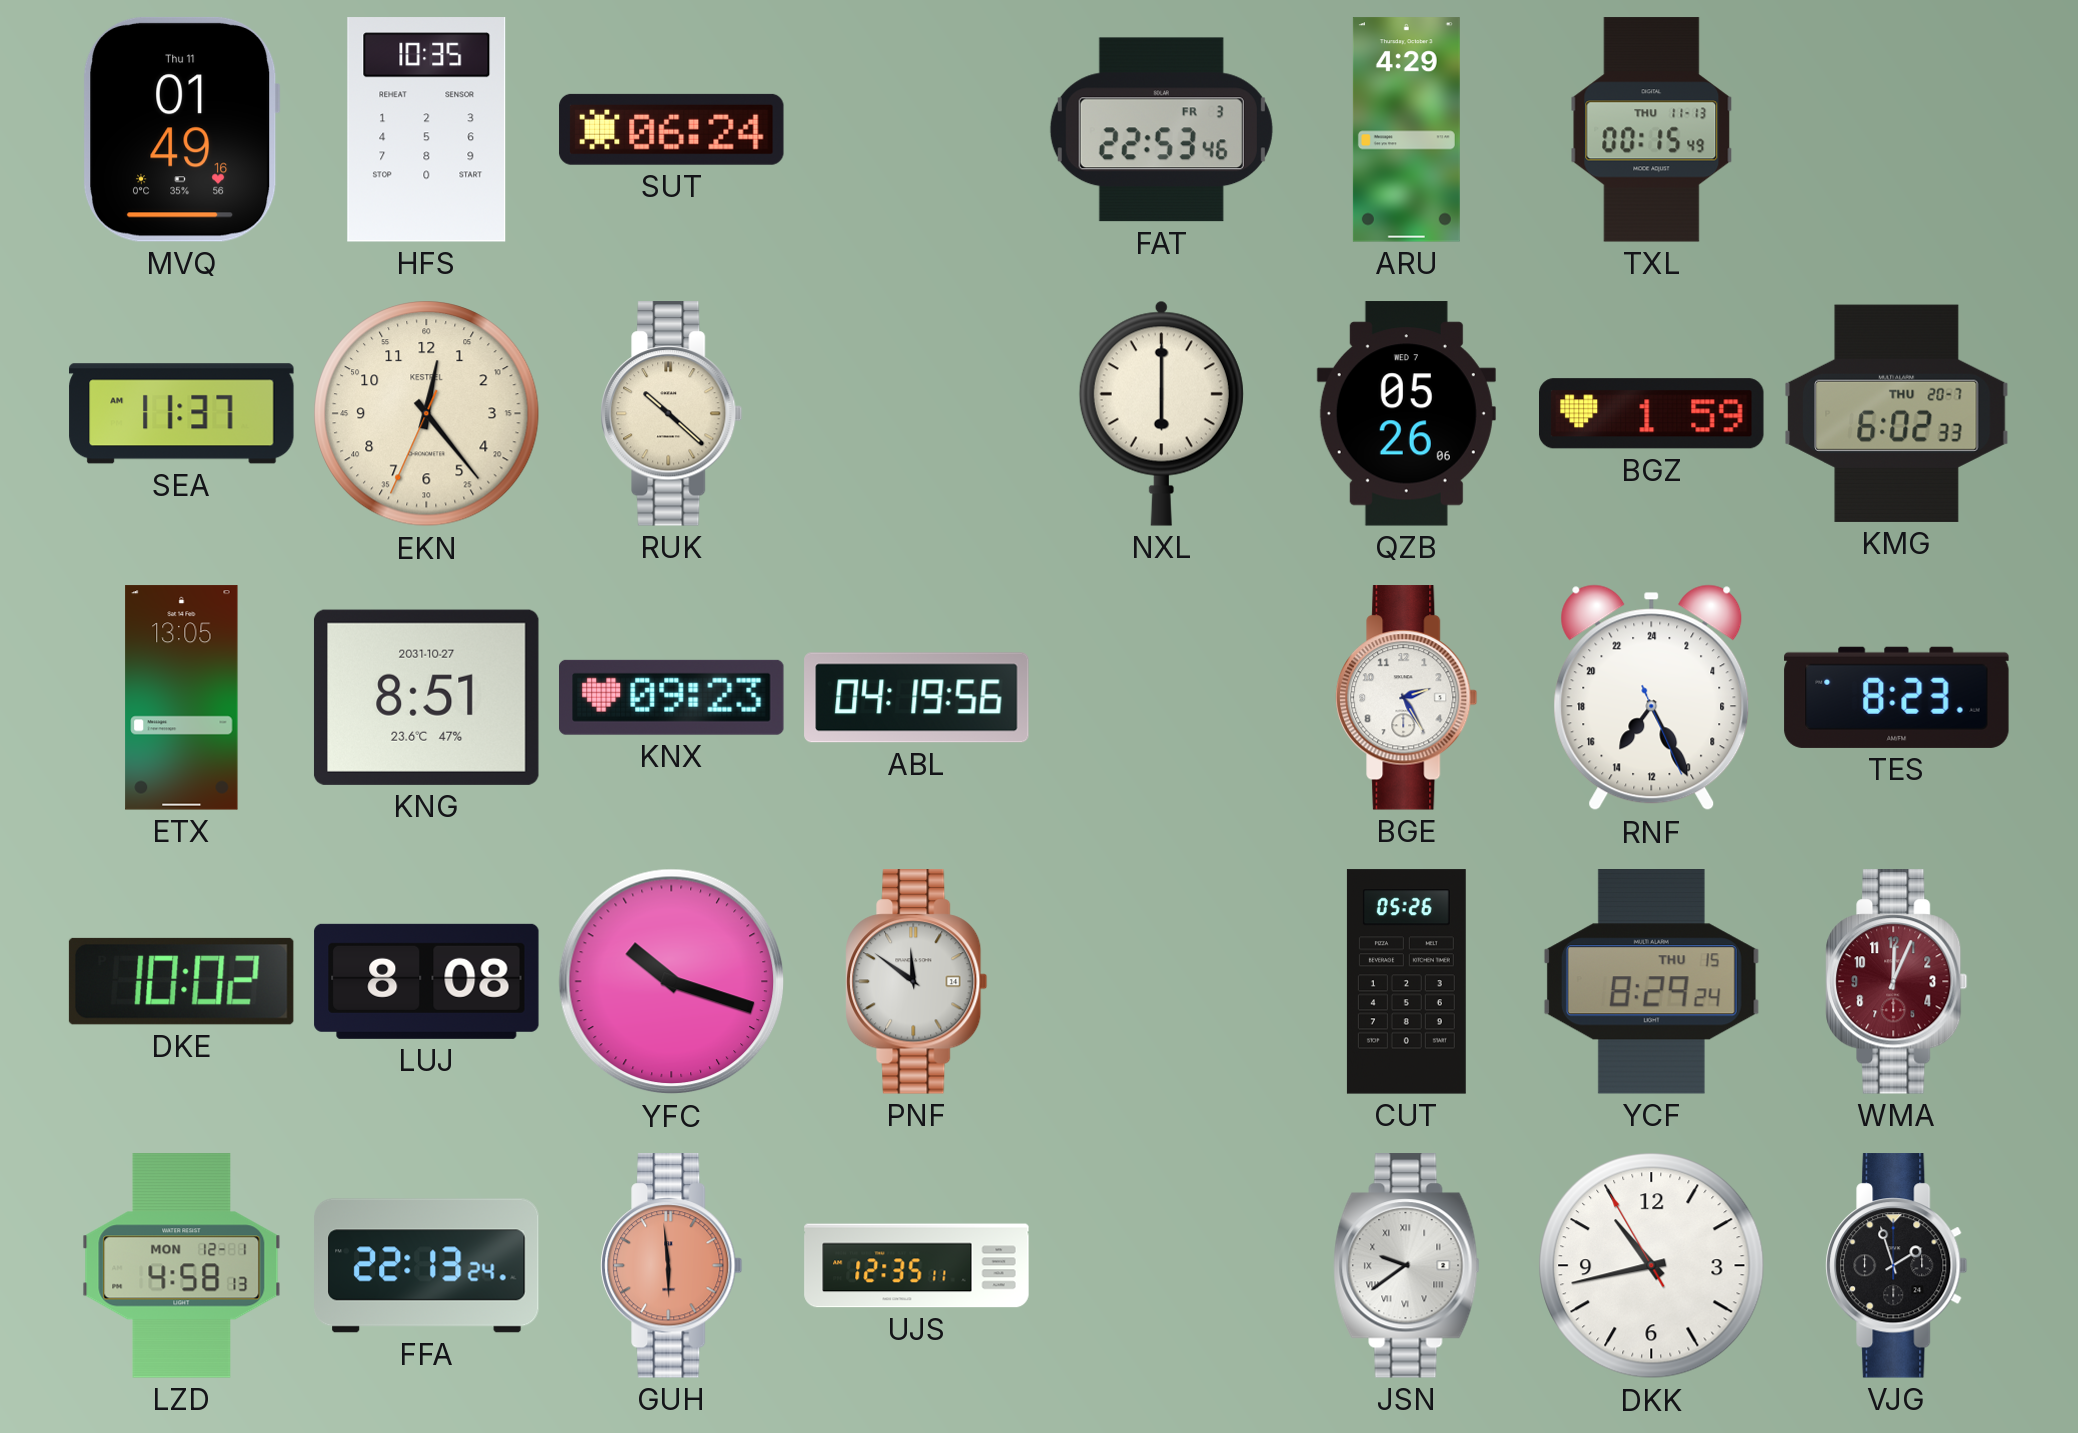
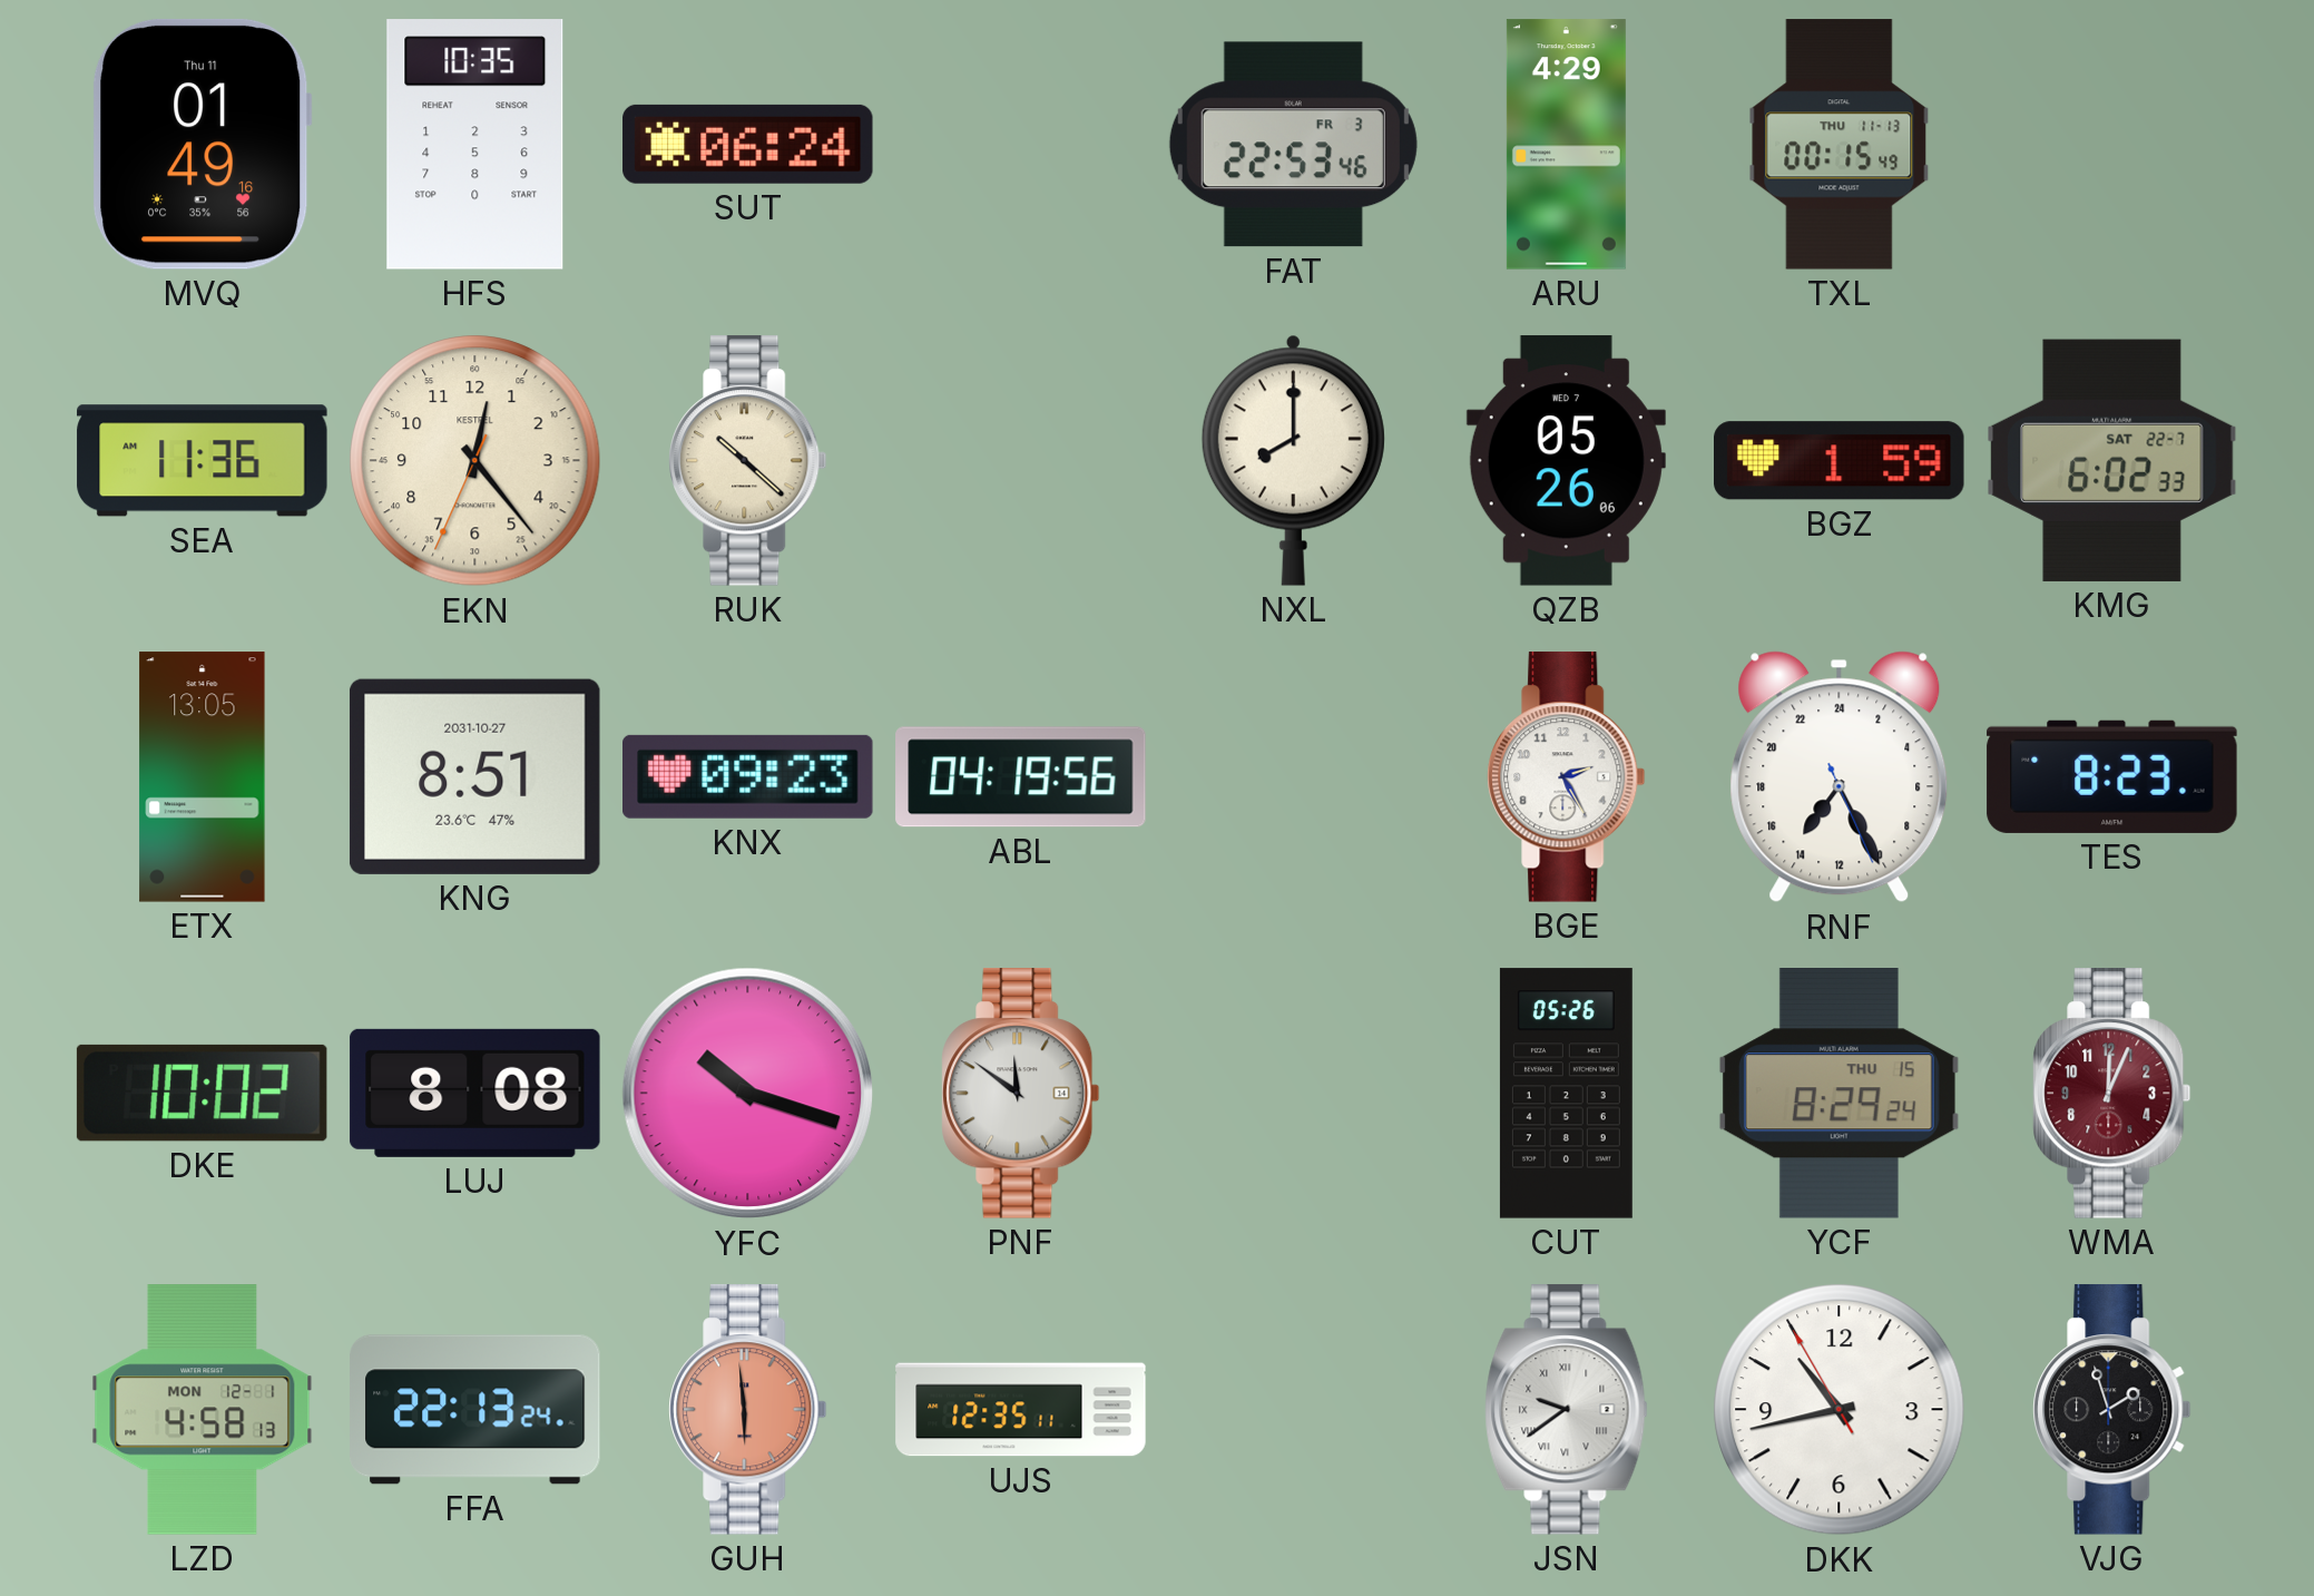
SEA: 11:37 -> 11:36 (203, 461)
NXL: 6:00 -> 8:00 (1293, 460)
KMG date: THU 20-7 -> SAT 22-7 (2112, 460)
